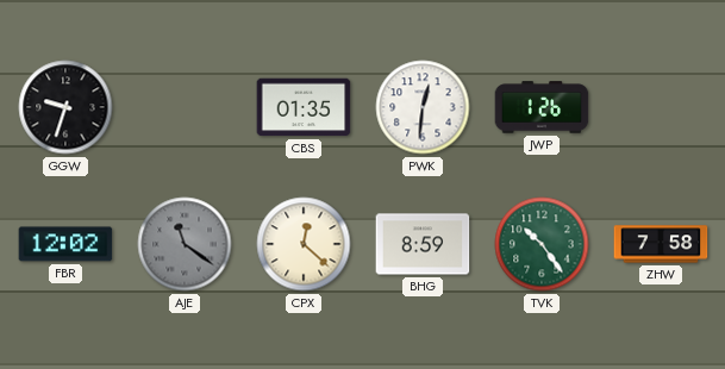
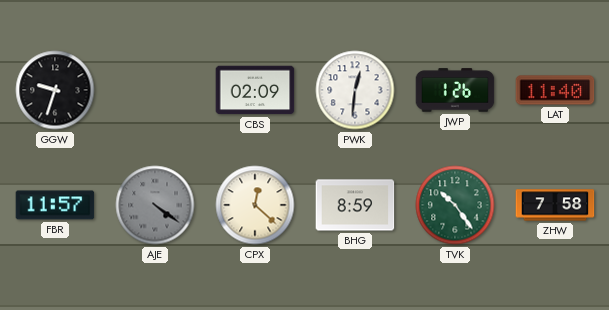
CBS: 01:35 -> 02:09 (255, 90)
LAT: none -> 11:40 (555, 90)
FBR: 12:02 -> 11:57 (55, 205)
AJE: 11:21 -> 4:21 (155, 205)
